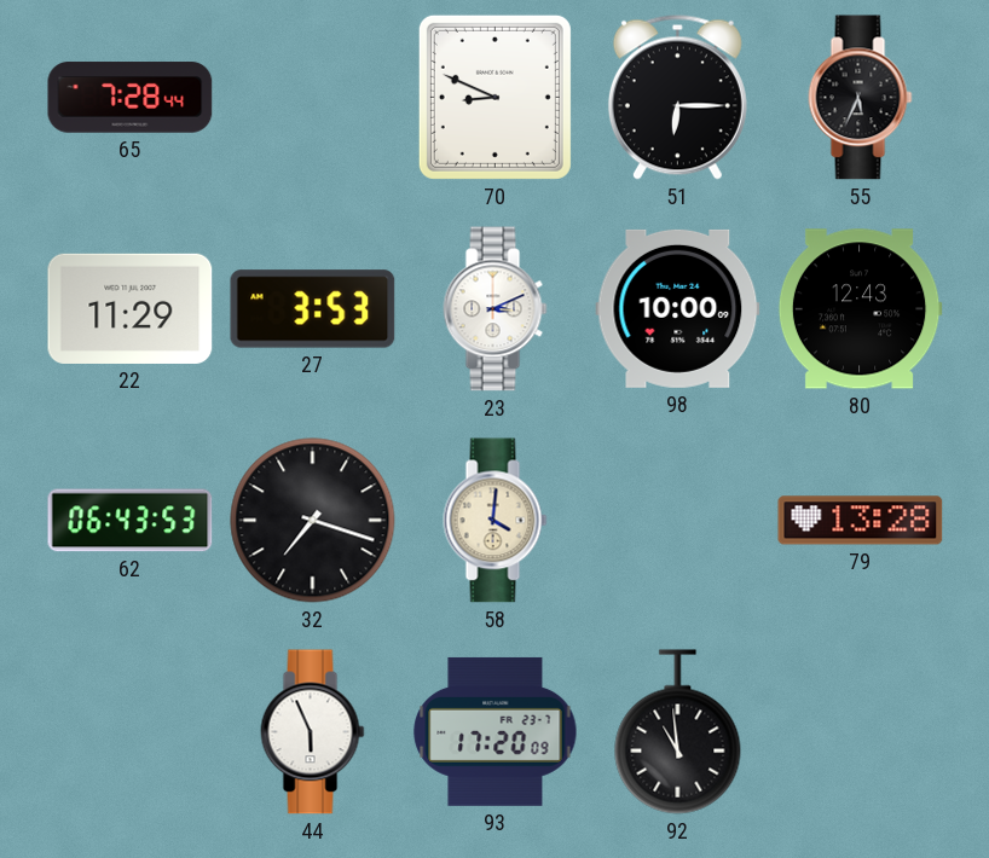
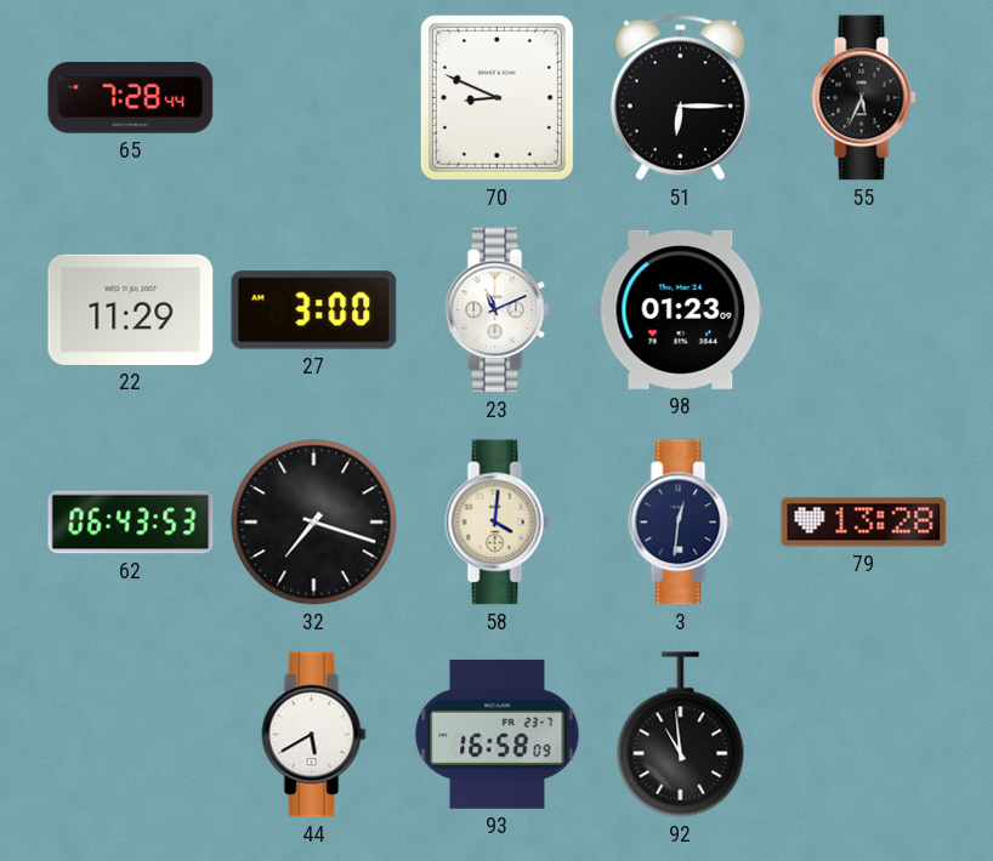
27: 3:53 -> 3:00 (314, 310)
23: 3:11 -> 11:11 (498, 310)
98: 10:00 -> 01:23 (681, 309)
80: 12:43 -> none (860, 309)
3: none -> 12:31 (681, 523)
44: 5:56 -> 5:40 (314, 735)
93: 17:20 -> 16:58 (498, 734)
